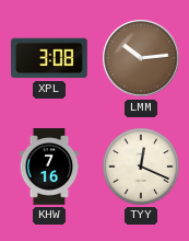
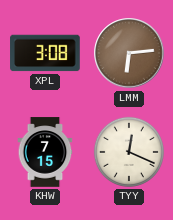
LMM: 10:14 -> 6:14 (129, 53)
KHW: 7:16 -> 7:15 (45, 152)
